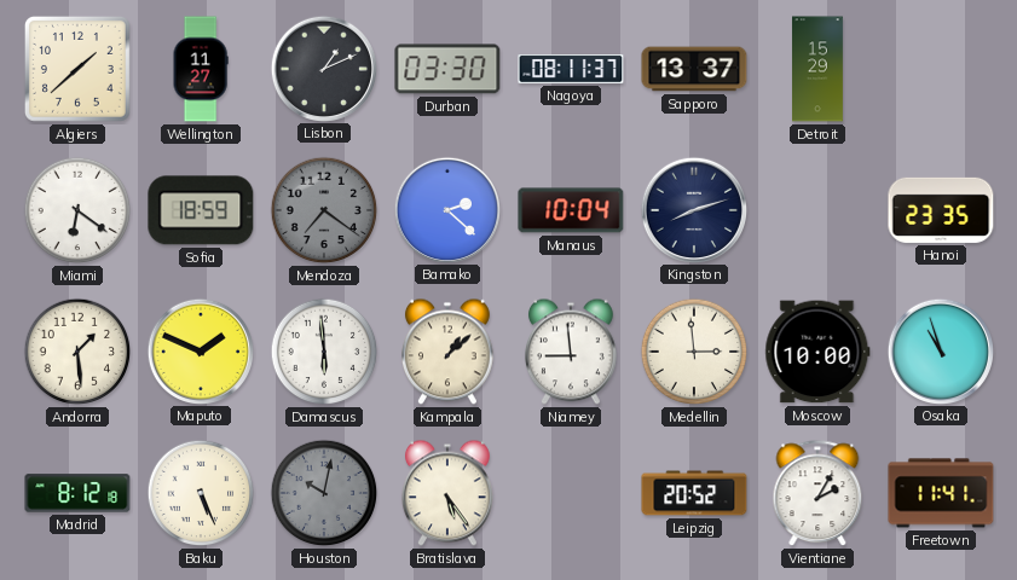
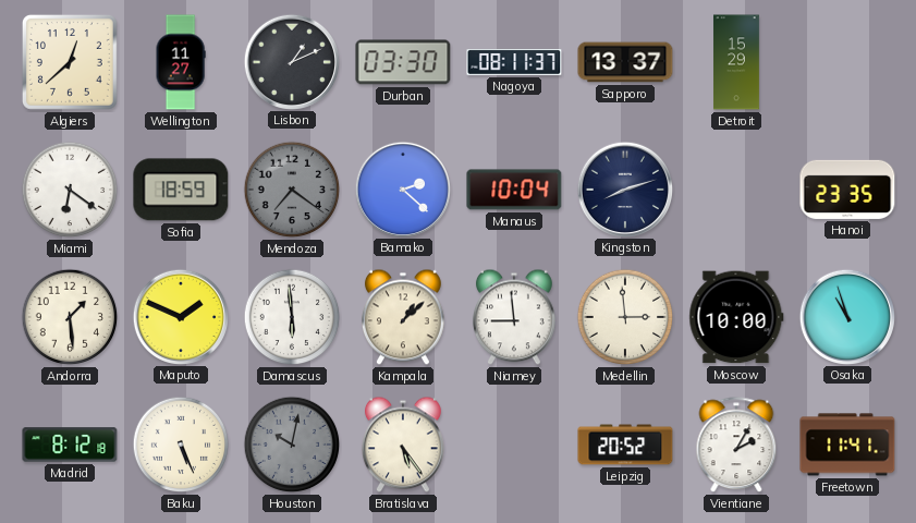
Algiers: 1:38 -> 12:38 (70, 62)
